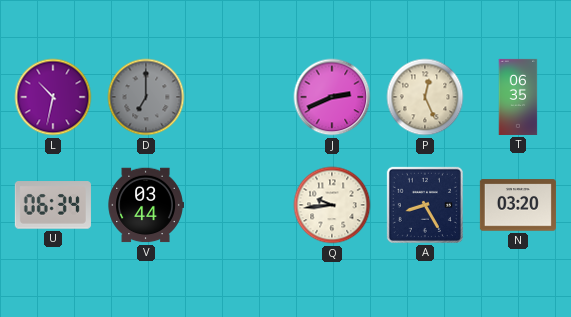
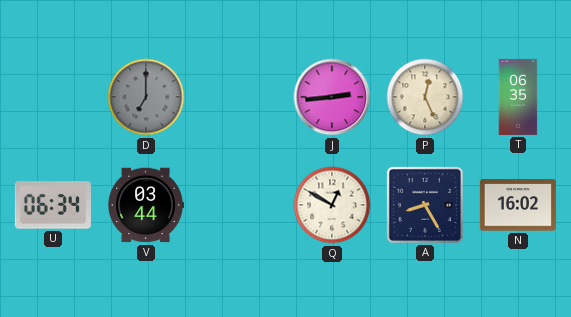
L: 10:32 -> none (53, 97)
J: 2:41 -> 2:44 (332, 97)
Q: 9:44 -> 12:50 (332, 205)
N: 03:20 -> 16:02 (518, 205)
